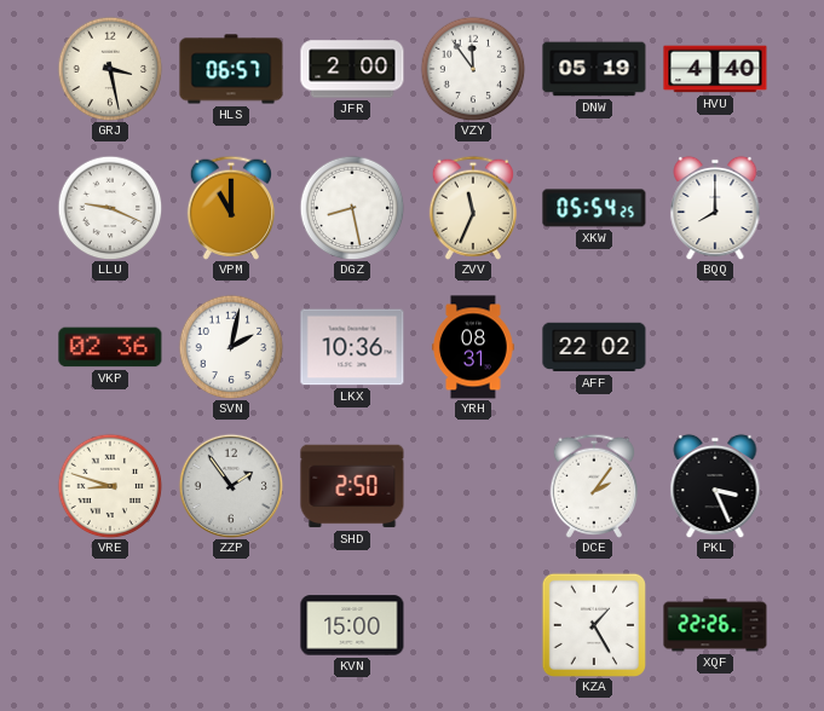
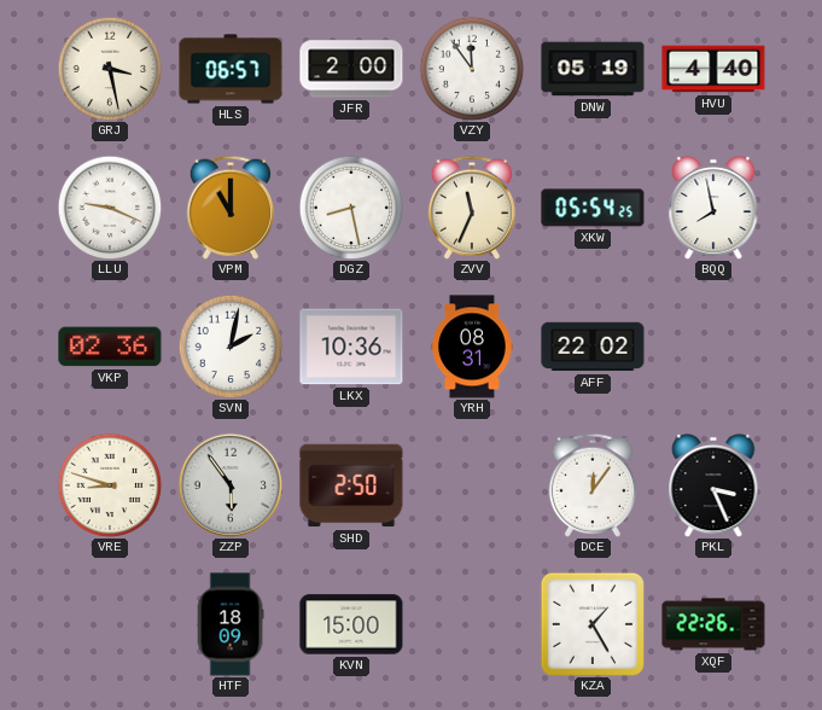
BQQ: 8:00 -> 7:58 (713, 208)
ZZP: 1:54 -> 5:54 (231, 485)
DCE: 2:06 -> 12:06 (591, 485)
HTF: none -> 18:09 (231, 624)
